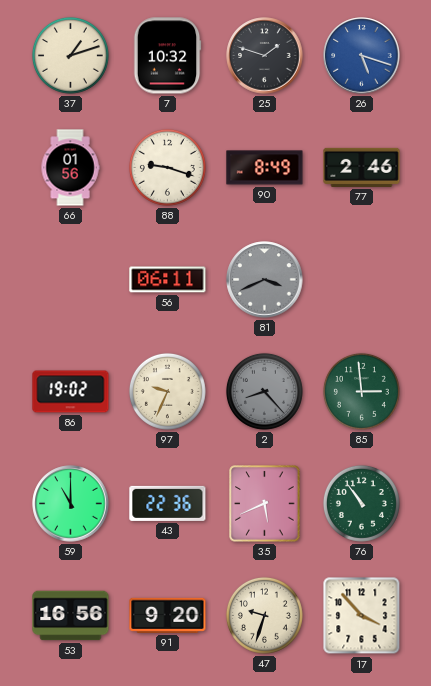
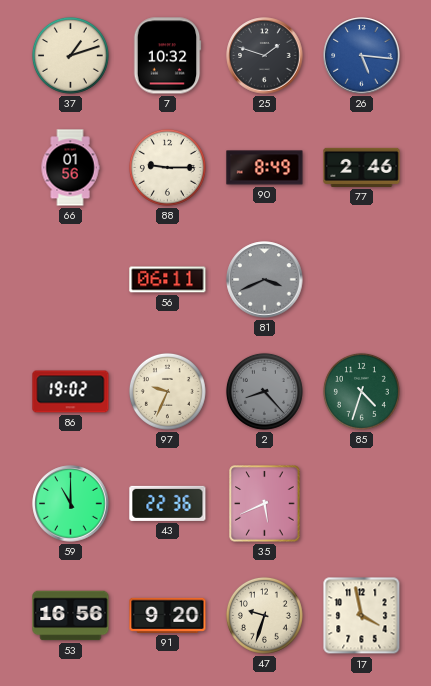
26: 5:18 -> 5:16 (362, 56)
88: 9:18 -> 9:15 (167, 167)
85: 2:59 -> 4:33 (361, 391)
76: 10:54 -> none (361, 503)
17: 3:53 -> 3:58 (362, 616)
